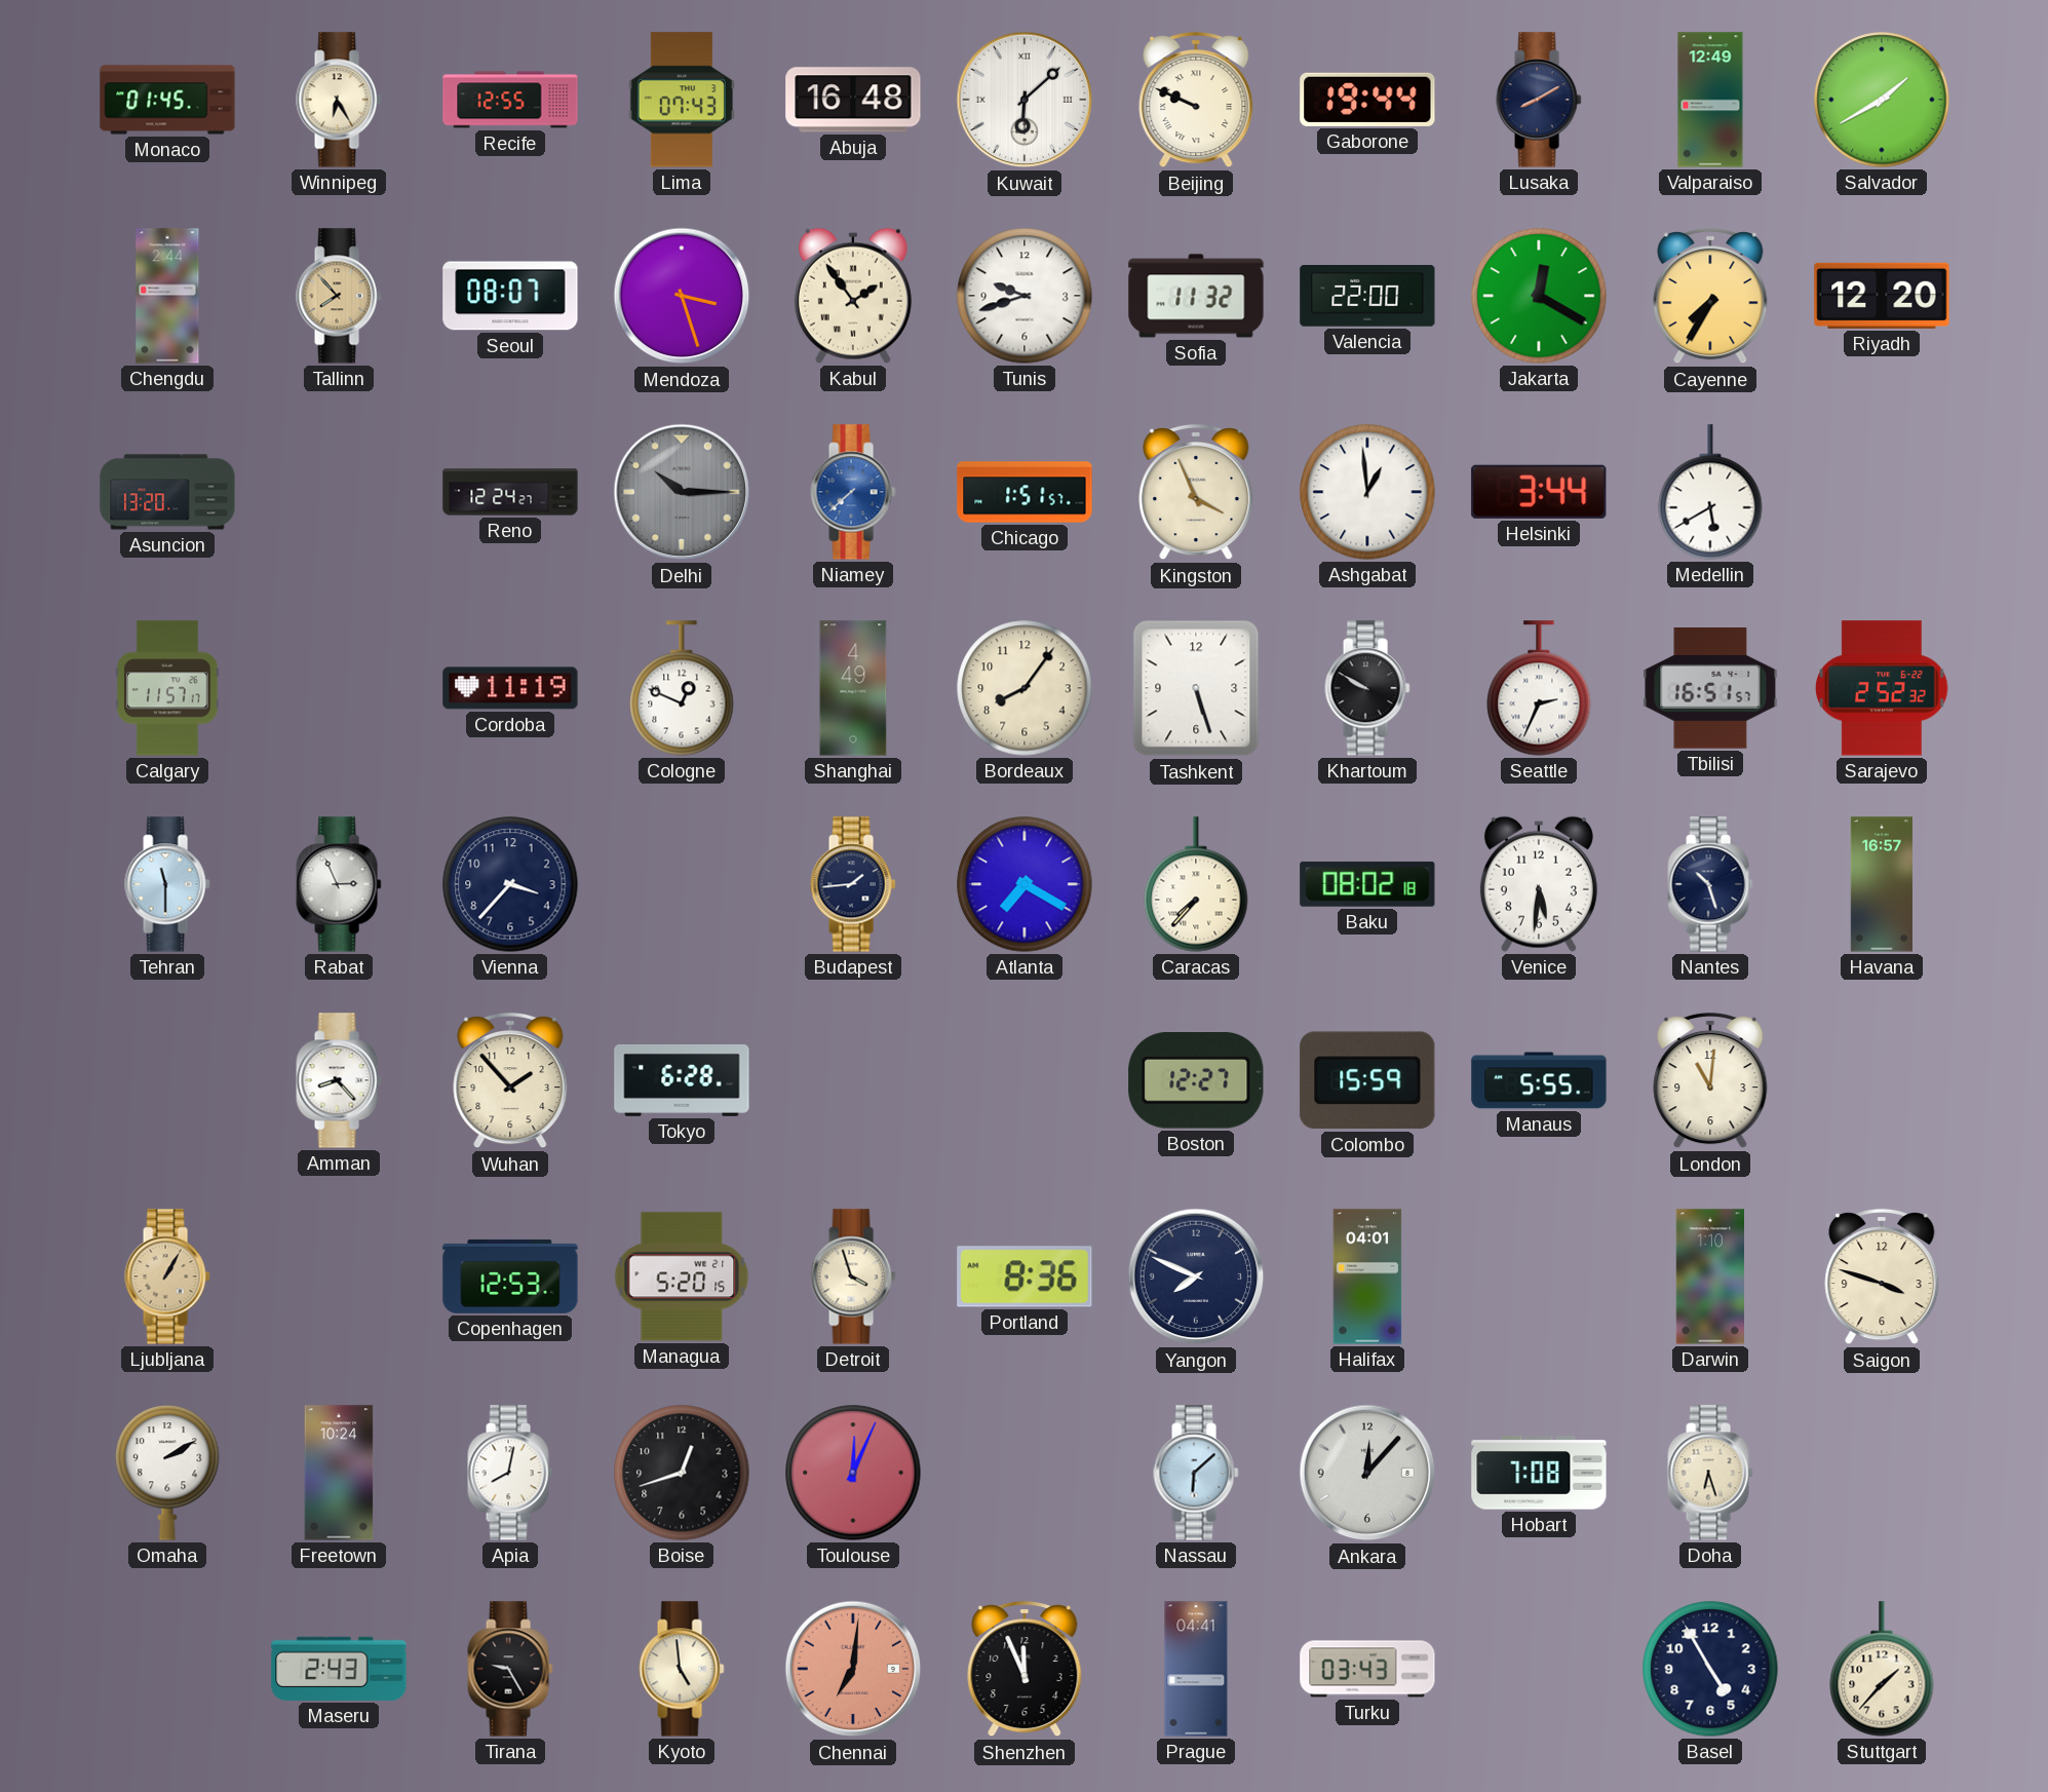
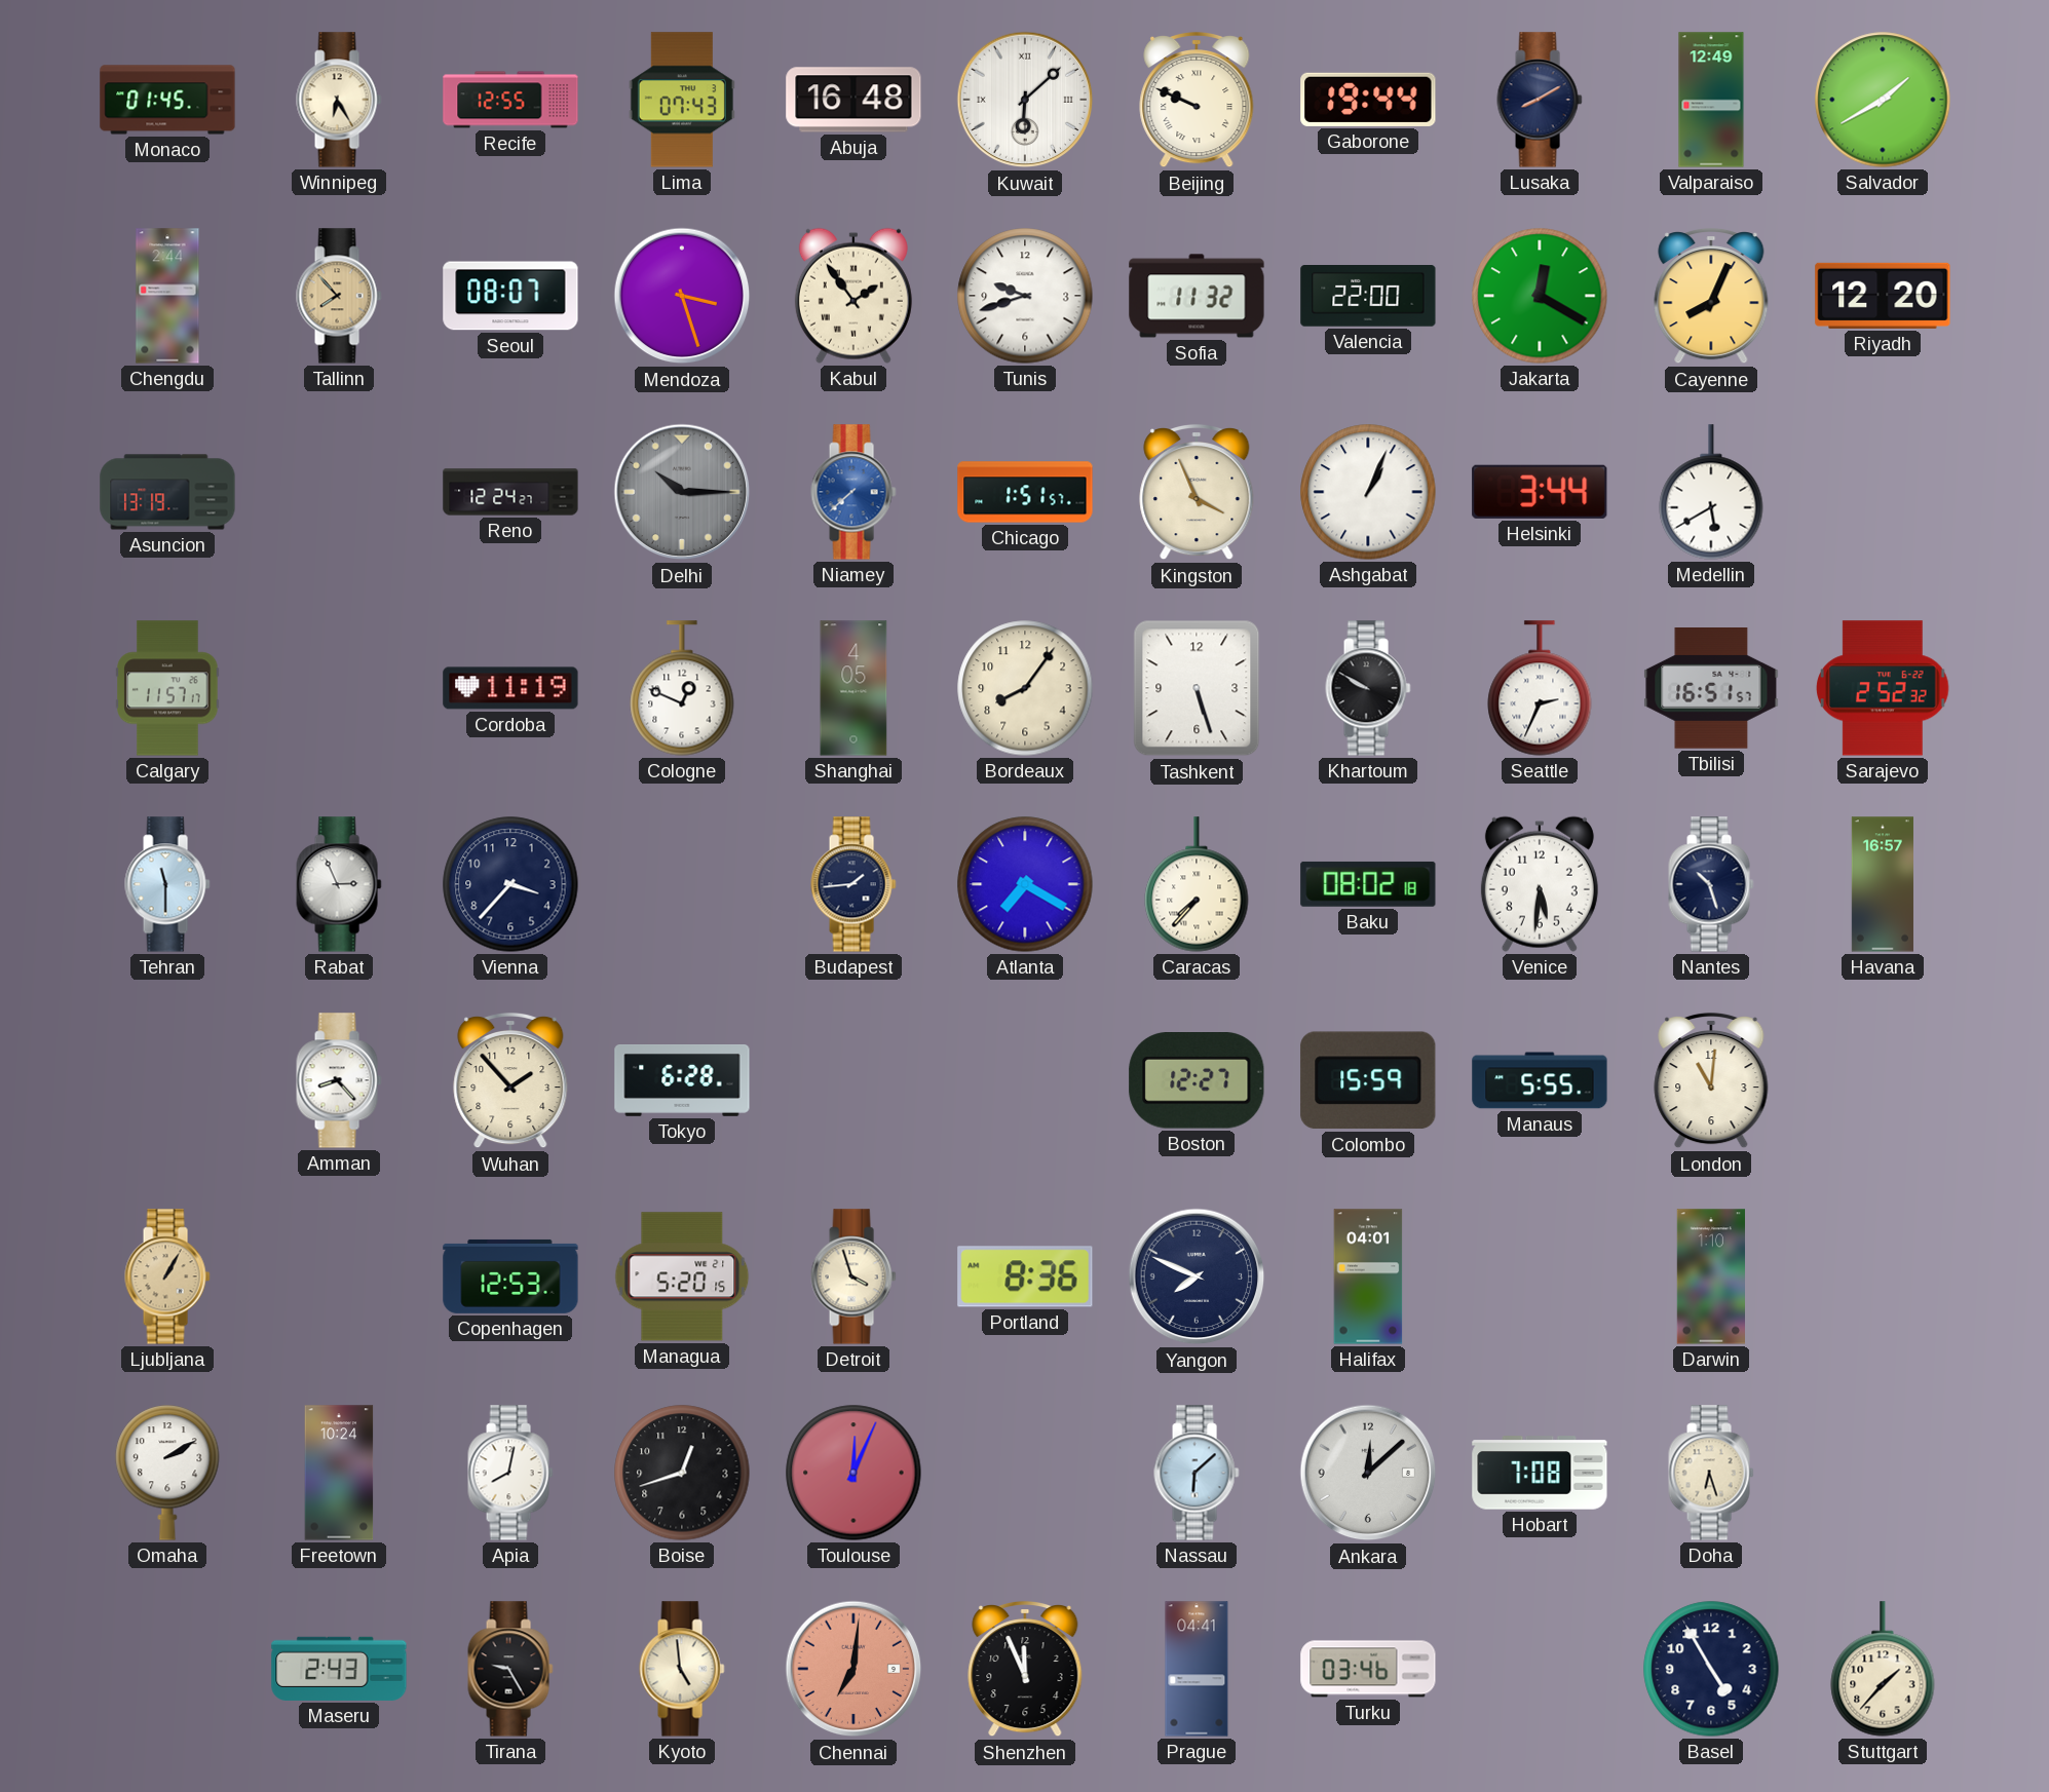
Cayenne: 7:35 -> 8:04 (1711, 296)
Asuncion: 13:20 -> 13:19 (167, 492)
Ashgabat: 12:59 -> 1:04 (1368, 492)
Shanghai: 4:49 -> 4:05 (853, 688)
Saigon: 3:48 -> none (1882, 1276)
Ankara: 12:07 -> 12:08 (1368, 1473)
Turku: 03:43 -> 03:46 (1368, 1669)
